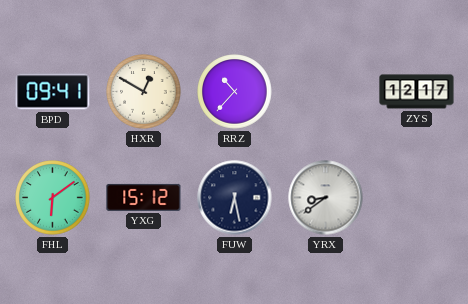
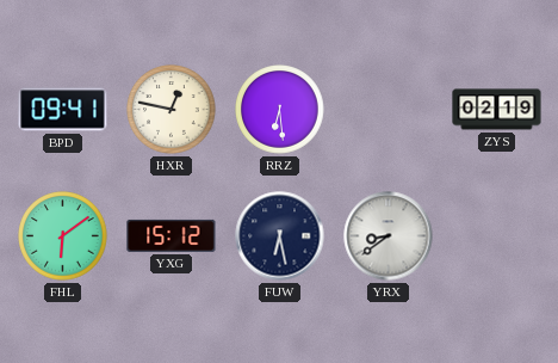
HXR: 12:50 -> 12:47 (172, 110)
RRZ: 10:37 -> 6:29 (280, 110)
ZYS: 12:17 -> 02:19 (497, 110)
